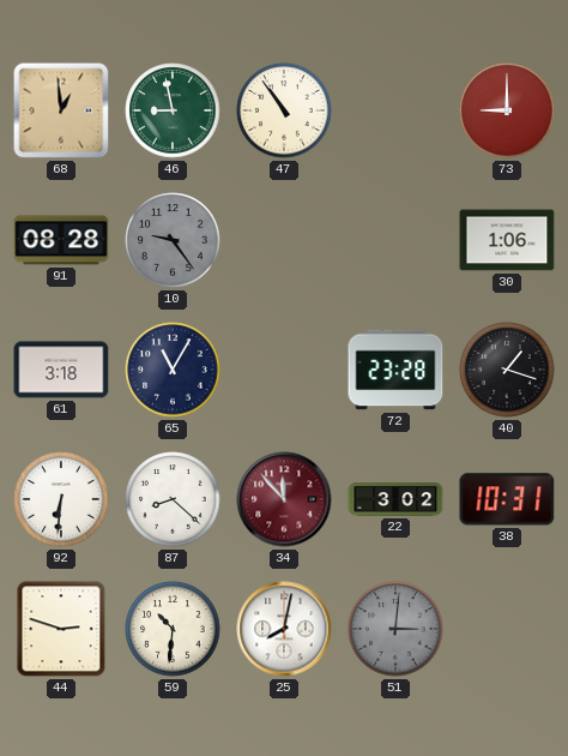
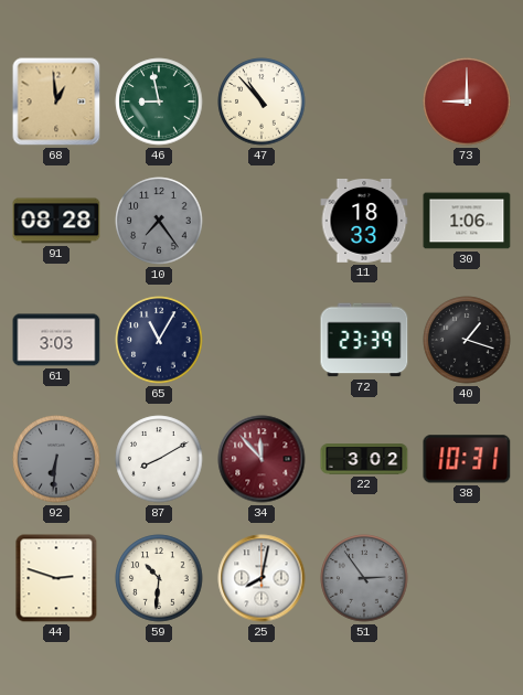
47: 10:54 -> 10:53 (261, 101)
10: 9:24 -> 7:24 (159, 221)
11: none -> 18:33 (364, 222)
61: 3:18 -> 3:03 (56, 340)
72: 23:28 -> 23:39 (364, 340)
92 dial: white -> grey (56, 459)
87: 8:22 -> 8:10 (159, 459)
51: 3:01 -> 2:54 (364, 578)
